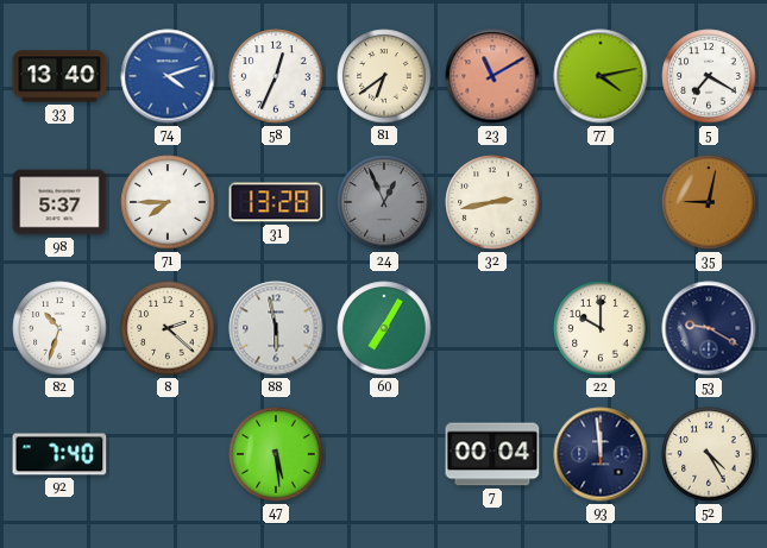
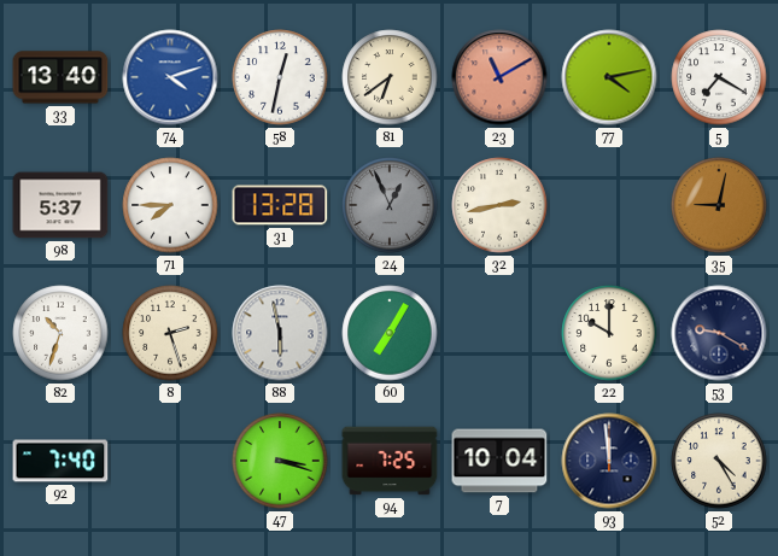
58: 12:34 -> 12:32 (280, 77)
8: 2:22 -> 2:27 (170, 333)
47: 5:29 -> 3:18 (280, 461)
94: none -> 7:25 (390, 461)
7: 00:04 -> 10:04 (499, 461)
